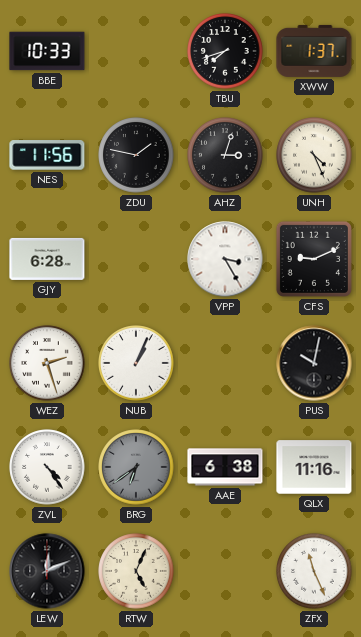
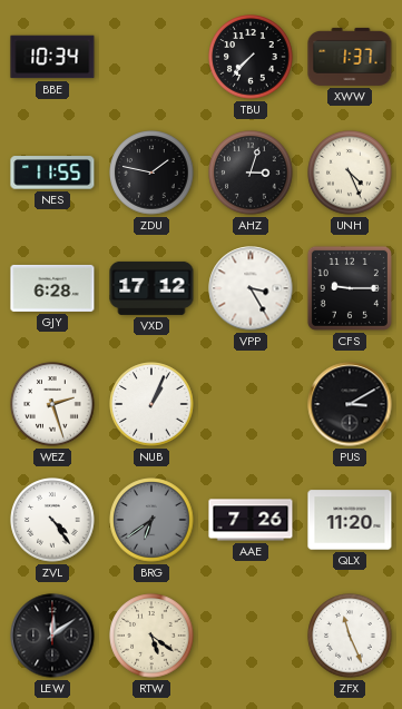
BBE: 10:33 -> 10:34 (52, 57)
TBU: 7:42 -> 7:37 (251, 57)
NES: 11:56 -> 11:55 (52, 173)
VXD: none -> 17:12 (151, 288)
CFS: 9:11 -> 9:15 (350, 288)
PUS: 10:02 -> 3:10 (350, 404)
AAE: 6:38 -> 7:26 (251, 520)
QLX: 11:16 -> 11:20 (350, 520)
LEW: 12:11 -> 12:09 (52, 636)
RTW: 5:04 -> 5:21 (151, 636)
